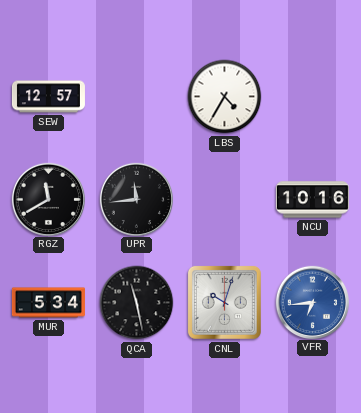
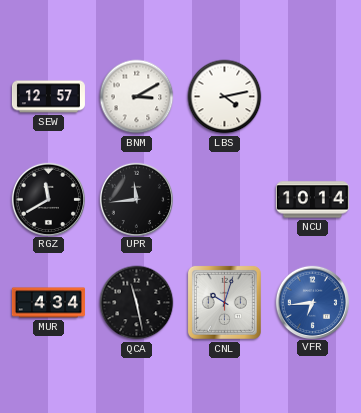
BNM: none -> 3:10 (137, 97)
LBS: 4:35 -> 4:13 (225, 97)
NCU: 10:16 -> 10:14 (312, 200)
MUR: 5:34 -> 4:34 (48, 303)
